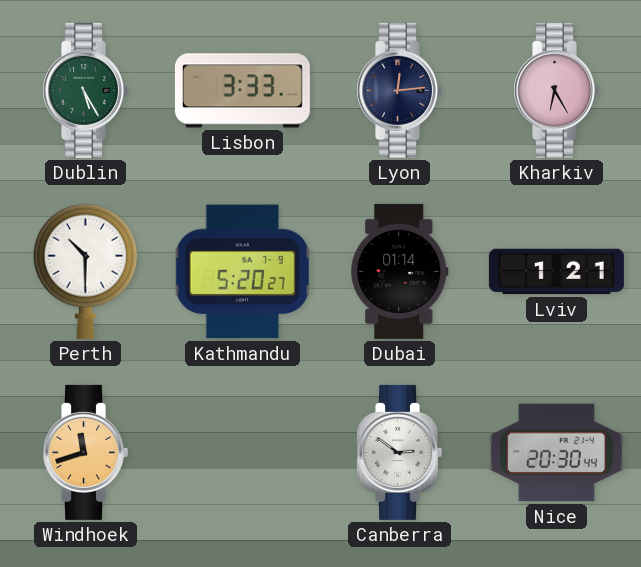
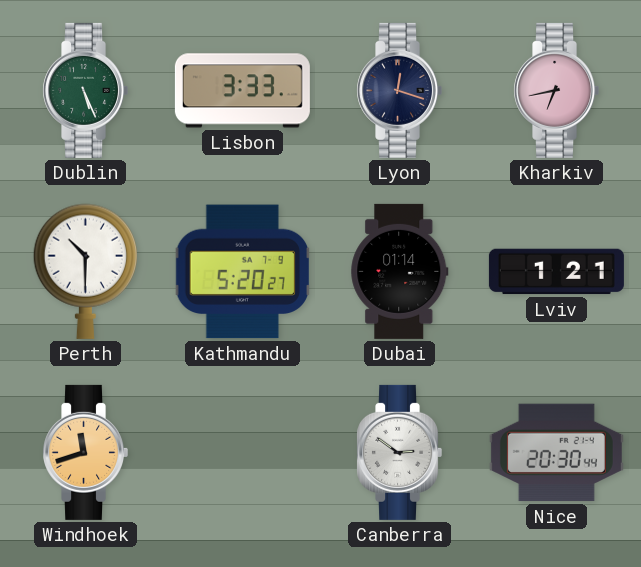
Dublin: 5:25 -> 5:26 (85, 90)
Lyon: 12:14 -> 12:18 (399, 90)
Kharkiv: 6:25 -> 6:43 (556, 90)
